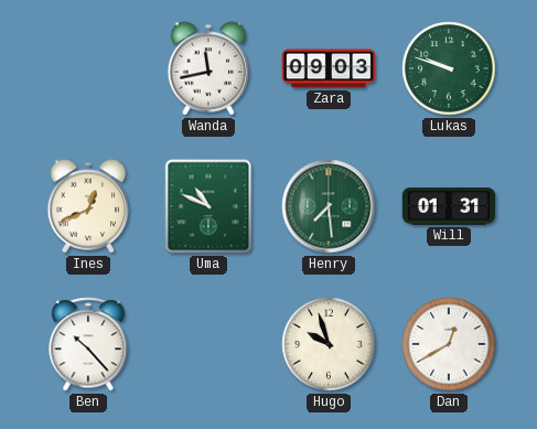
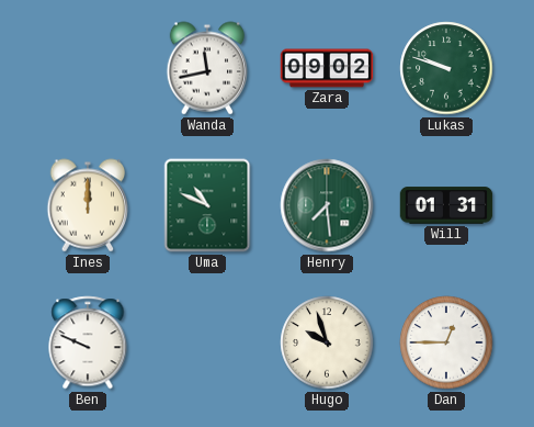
Zara: 09:03 -> 09:02 (327, 68)
Ines: 12:41 -> 12:00 (88, 205)
Ben: 10:23 -> 9:49 (88, 342)
Dan: 12:40 -> 12:45 (446, 342)
